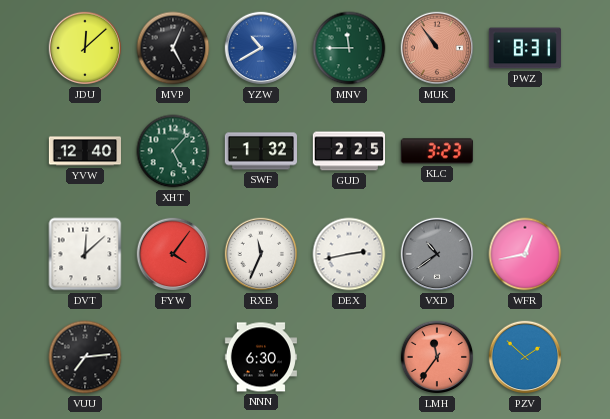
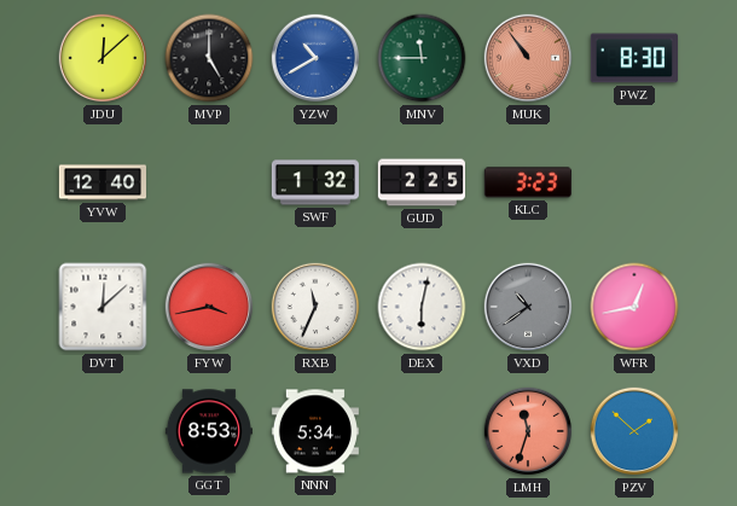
MVP: 5:04 -> 5:00 (209, 58)
PWZ: 8:31 -> 8:30 (633, 58)
XHT: 5:07 -> none (173, 151)
FYW: 4:06 -> 3:43 (209, 307)
DEX: 2:43 -> 6:02 (422, 307)
VUU: 7:14 -> none (85, 357)
GGT: none -> 8:53 (209, 431)
NNN: 6:30 -> 5:34 (315, 431)
LMH: 11:36 -> 11:33 (528, 431)
